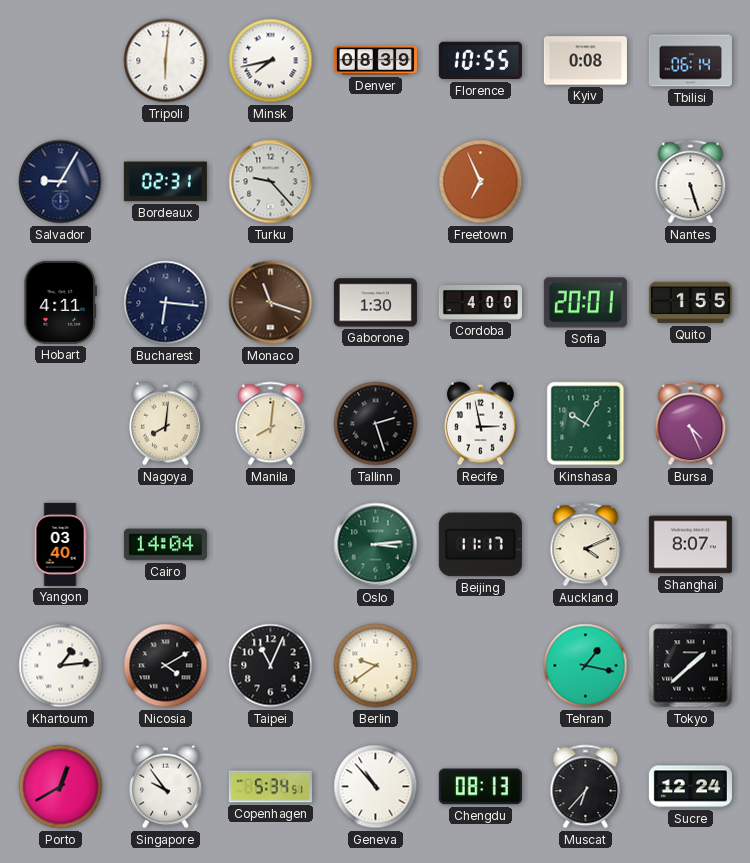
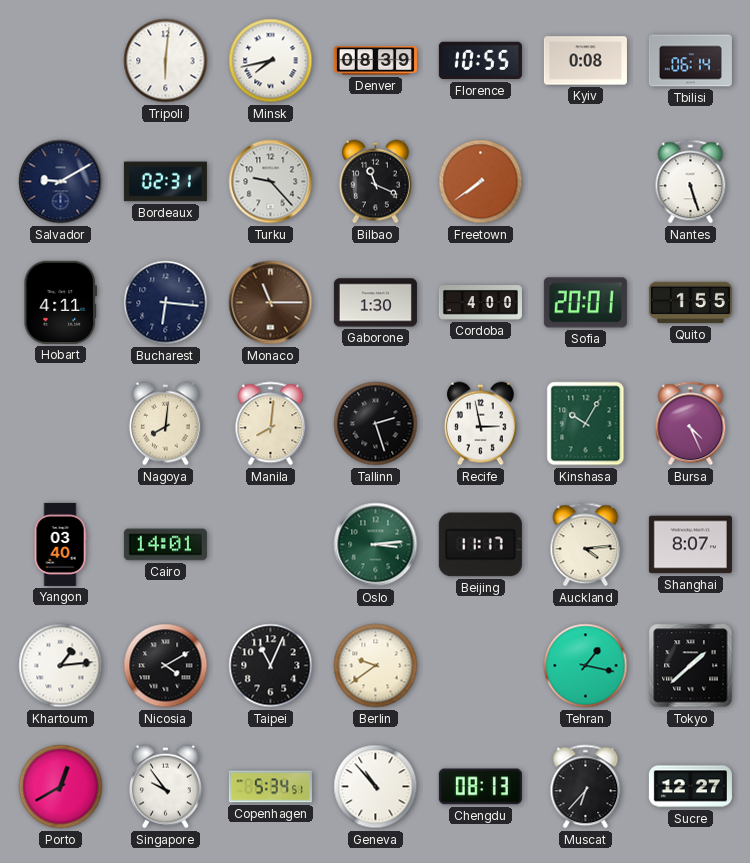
Salvador: 9:05 -> 9:10 (61, 182)
Bilbao: none -> 11:19 (375, 182)
Freetown: 6:56 -> 7:39 (481, 182)
Monaco: 11:18 -> 11:15 (271, 303)
Cairo: 14:04 -> 14:01 (165, 545)
Auckland: 4:11 -> 4:14 (586, 545)
Sucre: 12:24 -> 12:27 (690, 787)
